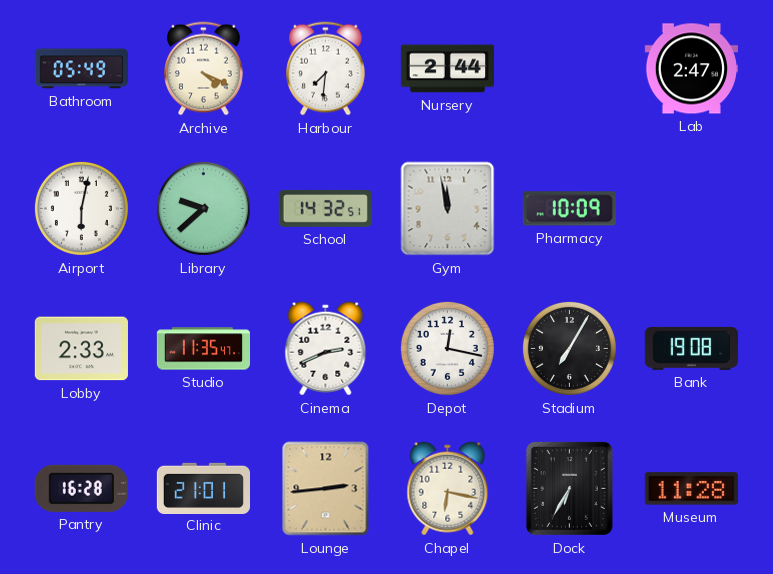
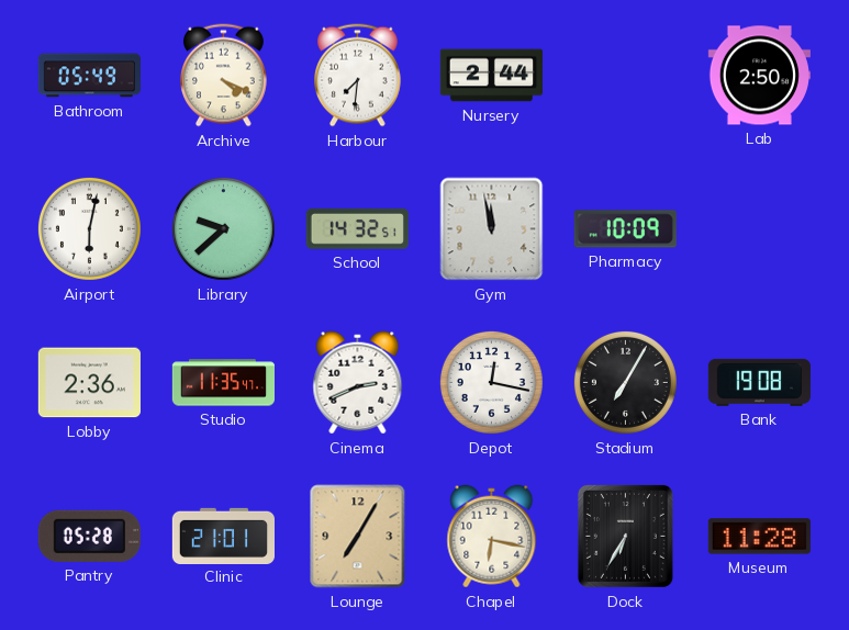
Lab: 2:47 -> 2:50 (759, 76)
Lobby: 2:33 -> 2:36 (89, 383)
Pantry: 16:28 -> 05:28 (89, 536)
Lounge: 2:44 -> 7:05 (358, 537)
